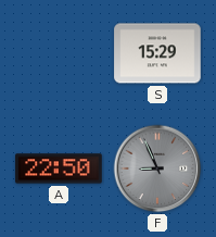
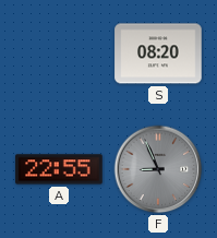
S: 15:29 -> 08:20 (158, 53)
A: 22:50 -> 22:55 (59, 169)
